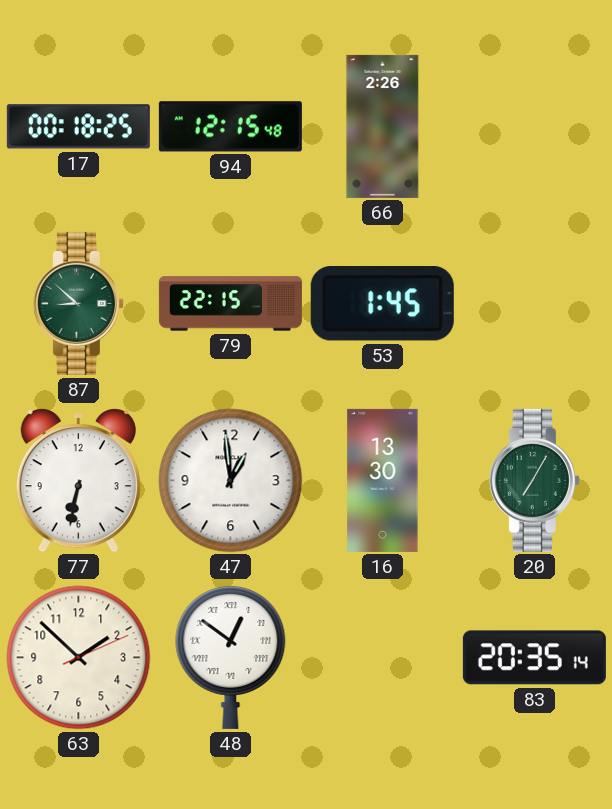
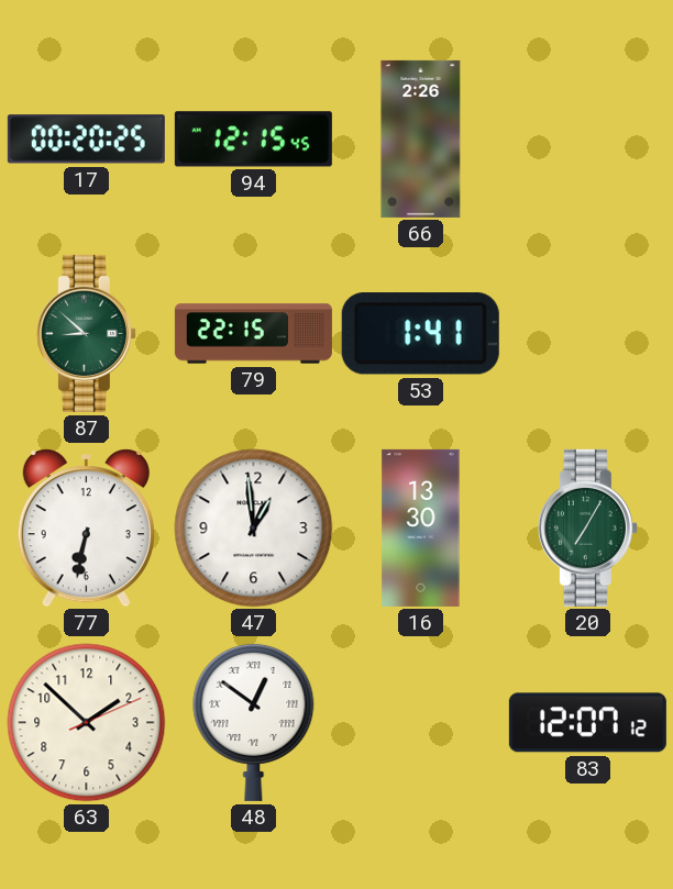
17: 00:18 -> 00:20 (86, 140)
94: 12:15:48 -> 12:15:45 (253, 140)
53: 1:45 -> 1:41 (420, 334)
83: 20:35 -> 12:07 (587, 723)
